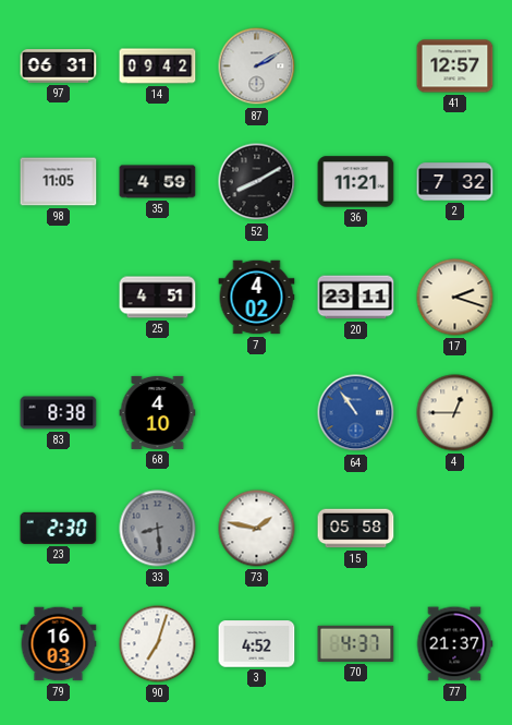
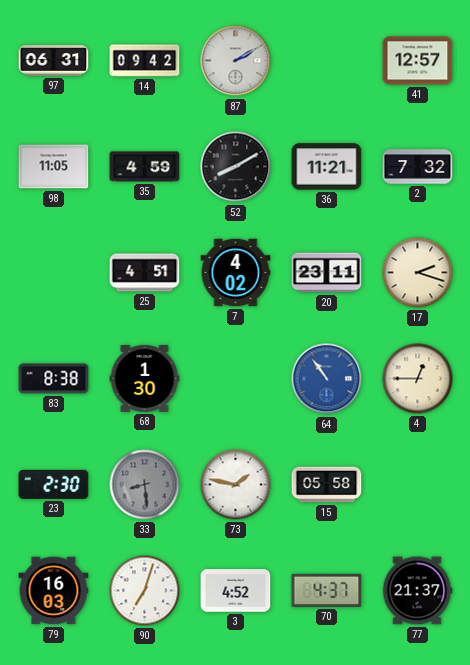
68: 4:10 -> 1:30 (145, 378)
